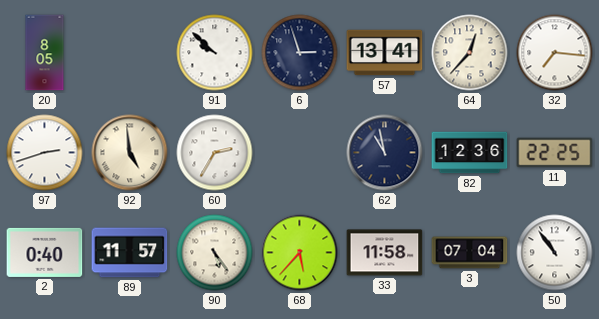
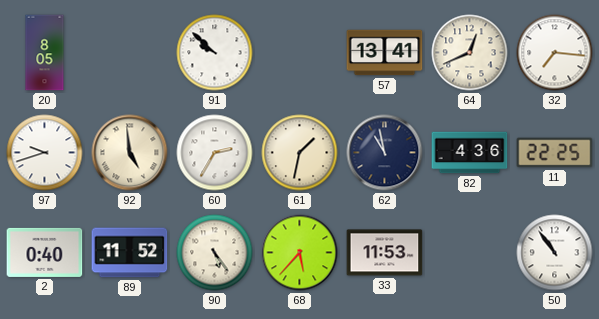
6: 2:57 -> none (300, 53)
64: 12:37 -> 12:41 (470, 53)
97: 2:42 -> 9:42 (45, 153)
61: none -> 1:32 (300, 153)
82: 12:36 -> 4:36 (470, 153)
89: 11:57 -> 11:52 (130, 253)
33: 11:58 -> 11:53 (385, 253)
3: 07:04 -> none (470, 253)
